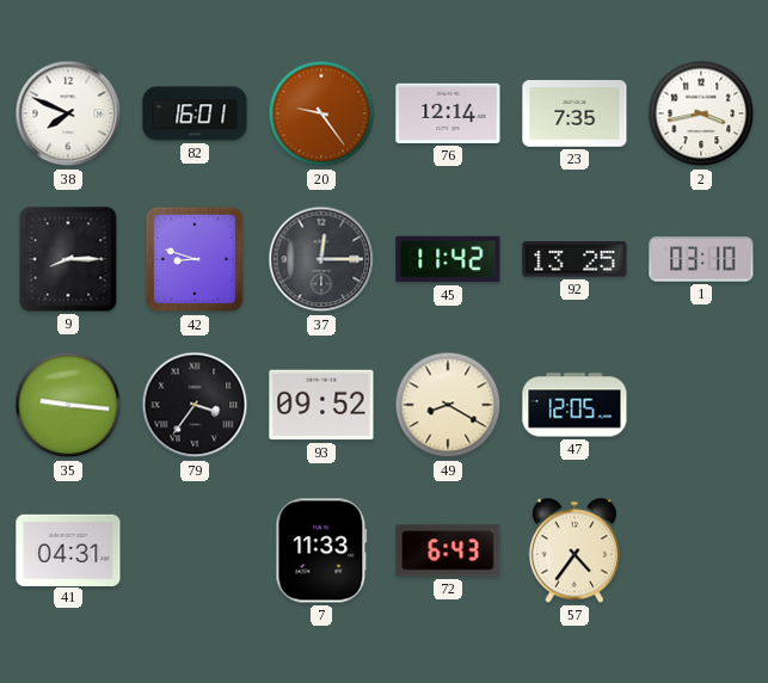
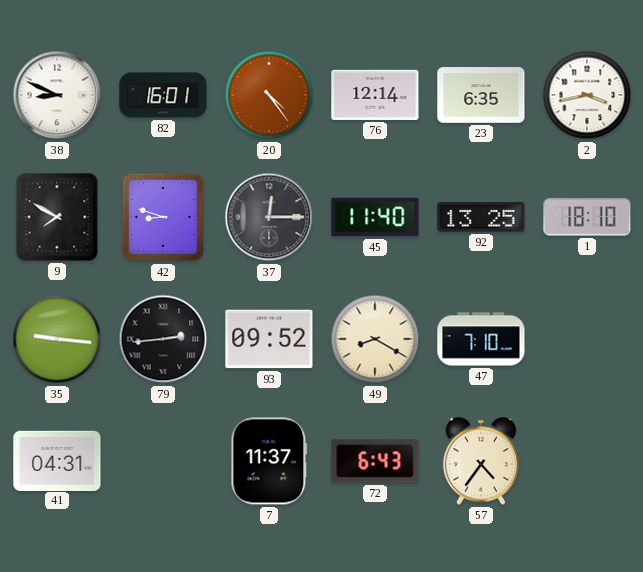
38: 7:49 -> 8:49 (57, 95)
20: 9:24 -> 4:24 (269, 95)
23: 7:35 -> 6:35 (481, 95)
9: 8:15 -> 7:50 (57, 217)
45: 11:42 -> 11:40 (375, 217)
1: 03:10 -> 18:10 (587, 217)
79: 3:36 -> 2:44 (163, 339)
47: 12:05 -> 7:10 (481, 339)
7: 11:33 -> 11:37 (269, 461)
